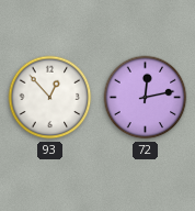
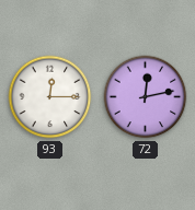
93: 12:53 -> 12:15 (50, 97)
